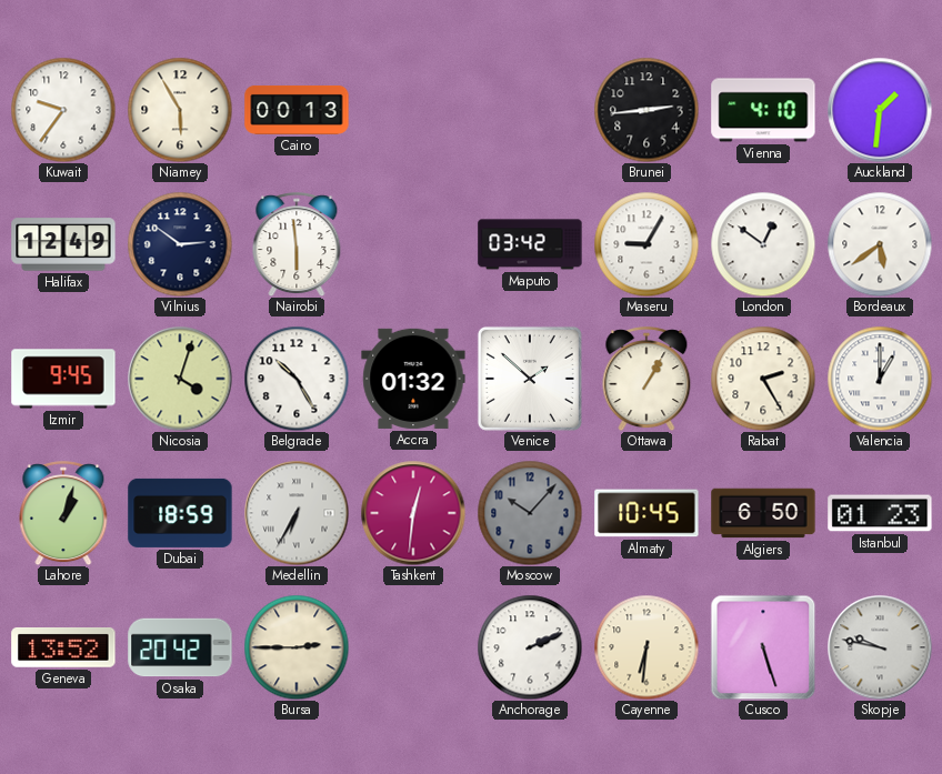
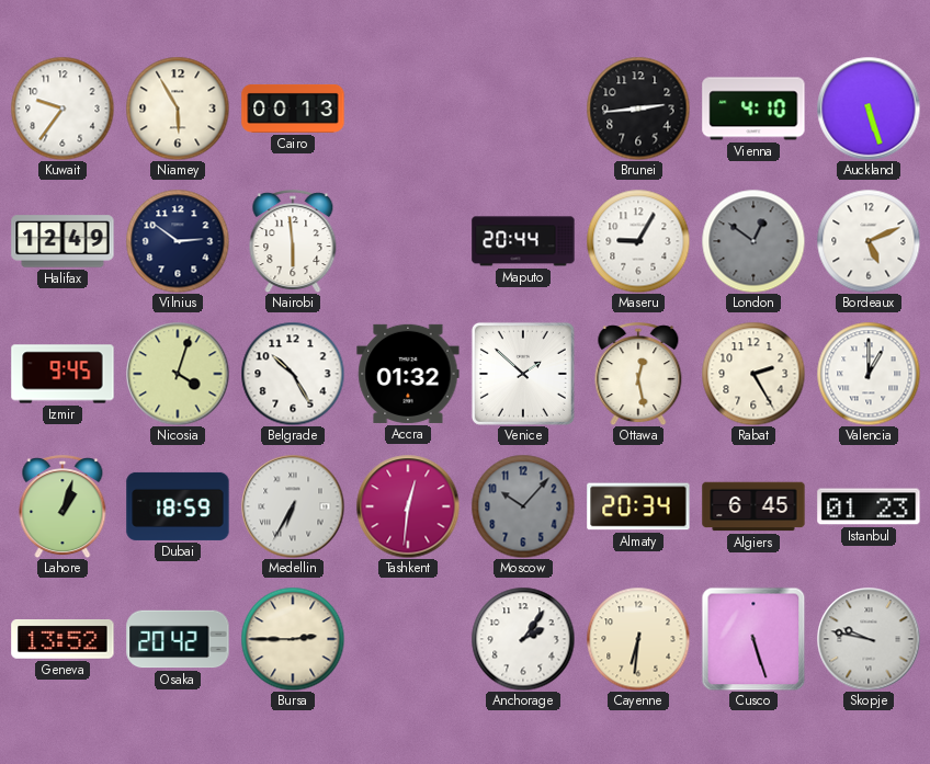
Auckland: 1:31 -> 5:27 (869, 109)
Maputo: 03:42 -> 20:44 (523, 241)
London dial: white -> grey (753, 241)
Bordeaux: 5:39 -> 5:11 (869, 241)
Ottawa: 1:05 -> 12:28 (638, 374)
Almaty: 10:45 -> 20:34 (638, 506)
Algiers: 6:50 -> 6:45 (753, 506)
Anchorage: 2:11 -> 2:06 (523, 639)
